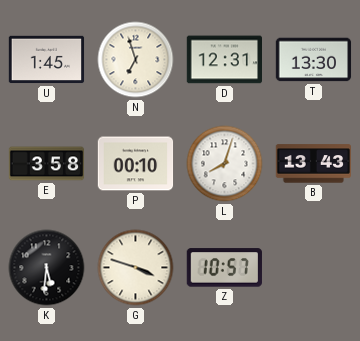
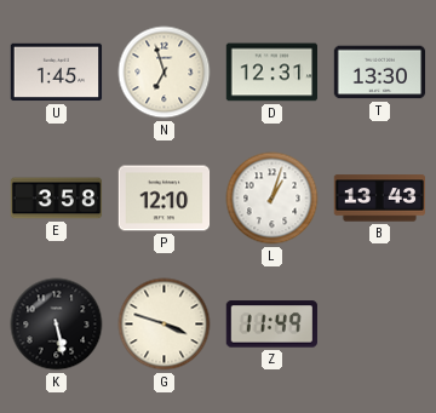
P: 00:10 -> 12:10 (165, 199)
L: 8:03 -> 1:03 (272, 199)
K: 5:31 -> 5:28 (57, 325)
Z: 10:57 -> 11:49 (271, 325)
